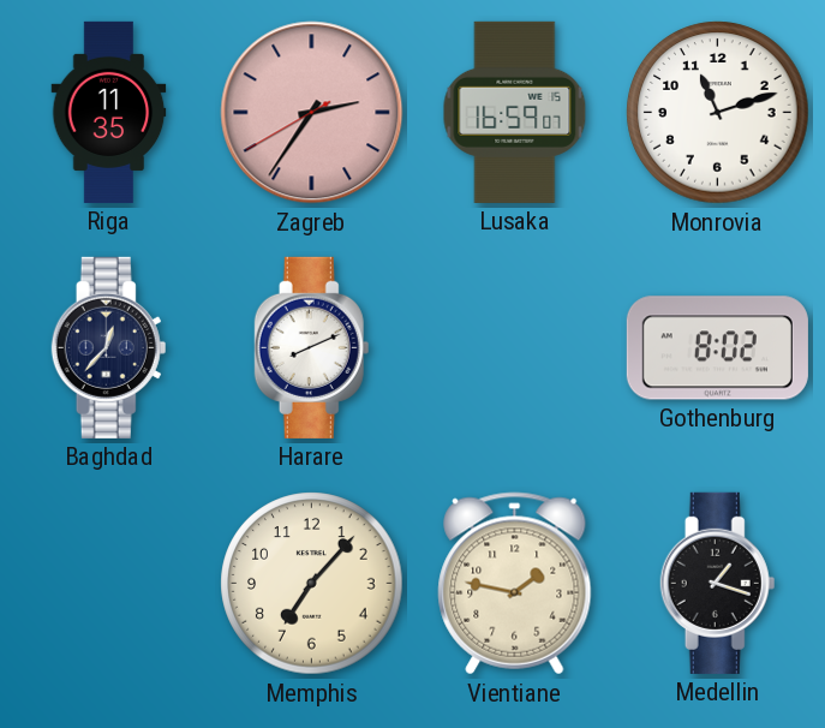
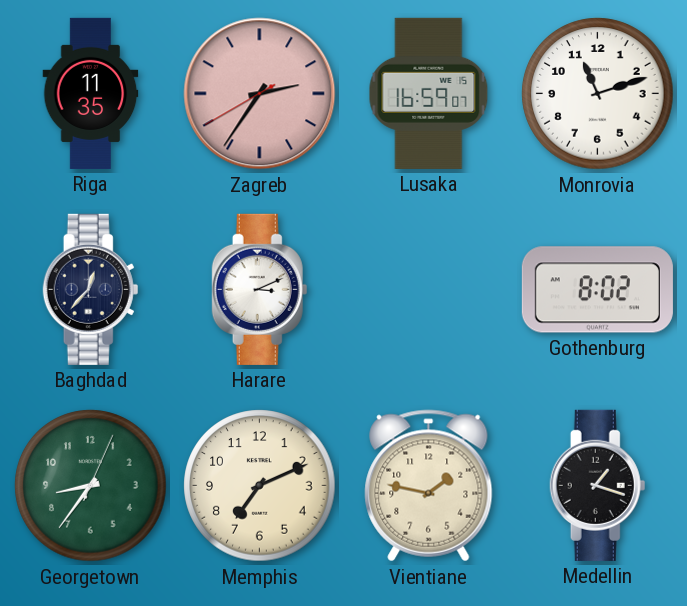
Harare: 8:11 -> 3:11 (260, 289)
Georgetown: none -> 8:36 (91, 486)
Memphis: 7:07 -> 7:11 (260, 486)
